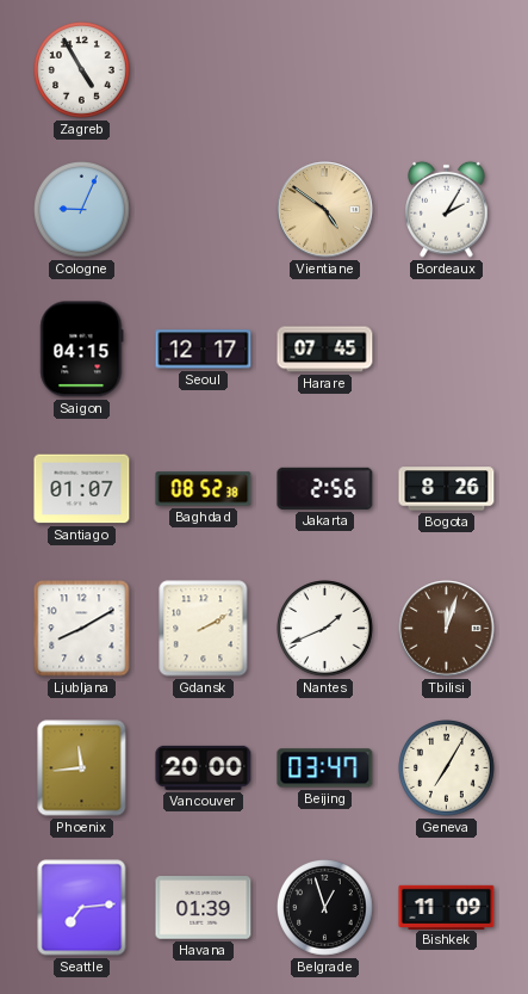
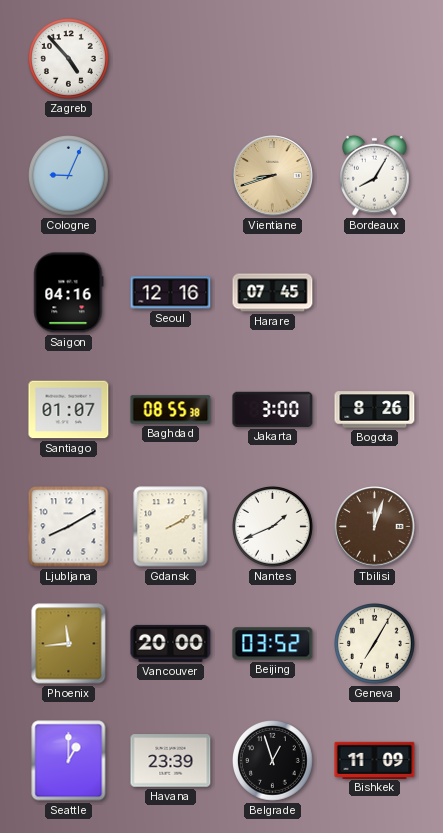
Zagreb: 4:55 -> 4:53 (69, 59)
Vientiane: 4:51 -> 8:42 (273, 176)
Bordeaux: 2:05 -> 8:05 (375, 175)
Saigon: 04:15 -> 04:16 (69, 293)
Seoul: 12:17 -> 12:16 (171, 293)
Baghdad: 08:52 -> 08:55 (171, 410)
Jakarta: 2:56 -> 3:00 (273, 409)
Beijing: 03:47 -> 03:52 (273, 644)
Seattle: 7:14 -> 1:00 (69, 761)
Havana: 01:39 -> 23:39 (171, 761)
